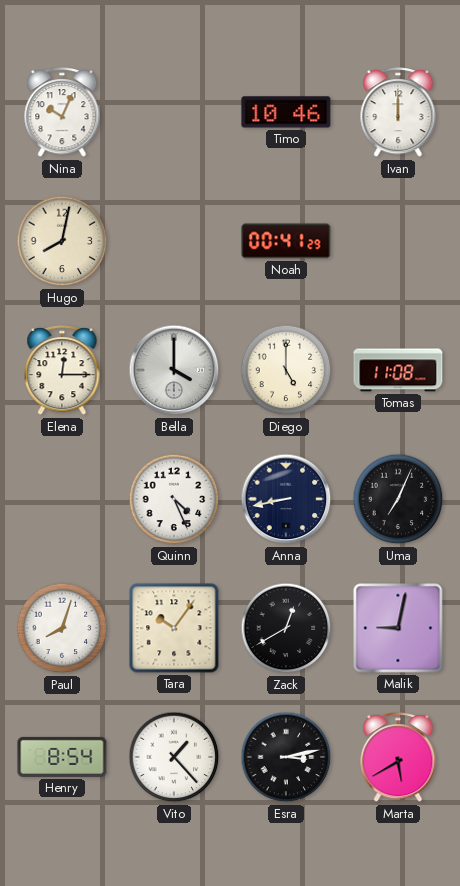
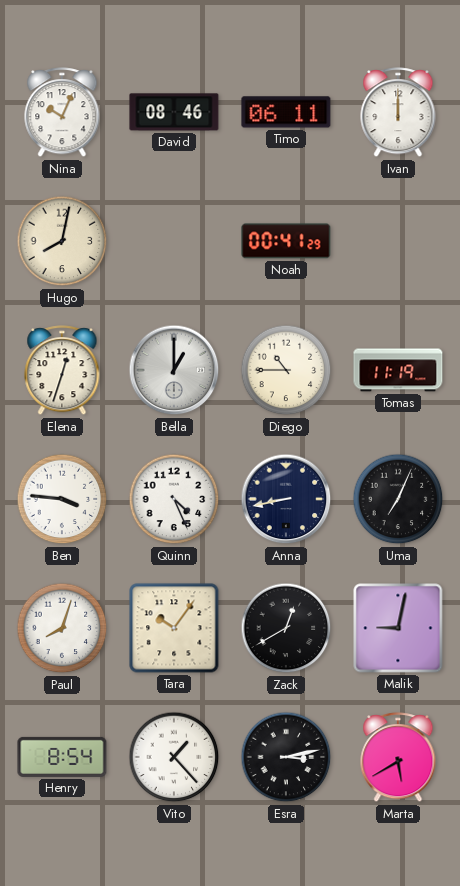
David: none -> 08:46 (174, 112)
Timo: 10:46 -> 06:11 (286, 112)
Elena: 12:15 -> 12:33 (62, 371)
Bella: 4:00 -> 1:00 (174, 370)
Diego: 5:00 -> 10:45 (286, 370)
Tomas: 11:08 -> 11:19 (398, 370)
Ben: none -> 3:46 (62, 499)
